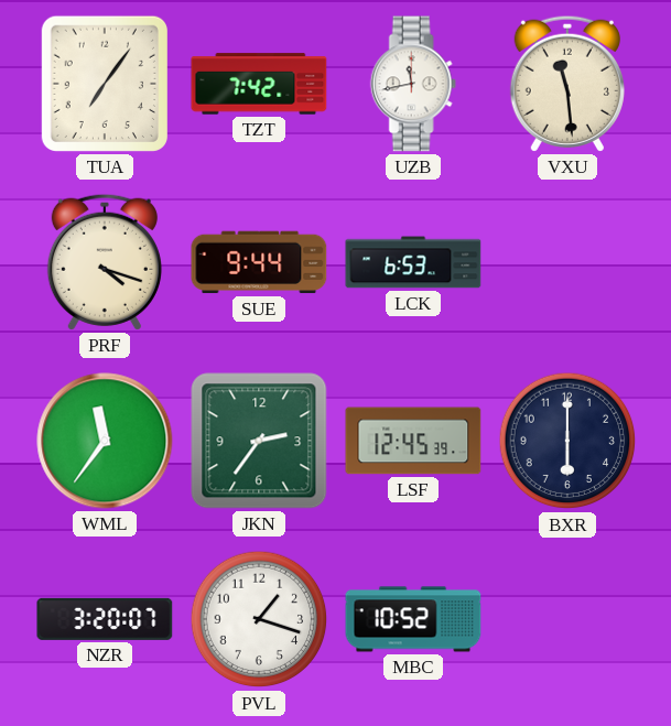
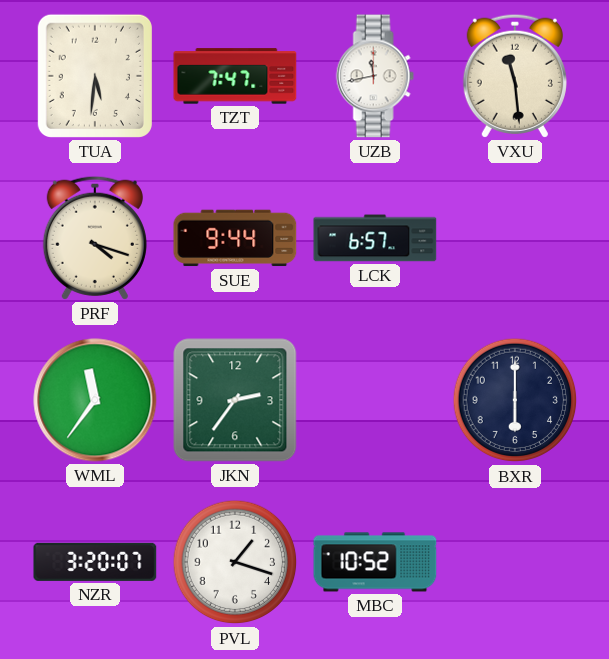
TUA: 7:06 -> 5:31 (95, 76)
TZT: 7:42 -> 7:47 (235, 76)
LCK: 6:53 -> 6:57 (375, 238)
LSF: 12:45 -> none (413, 441)
